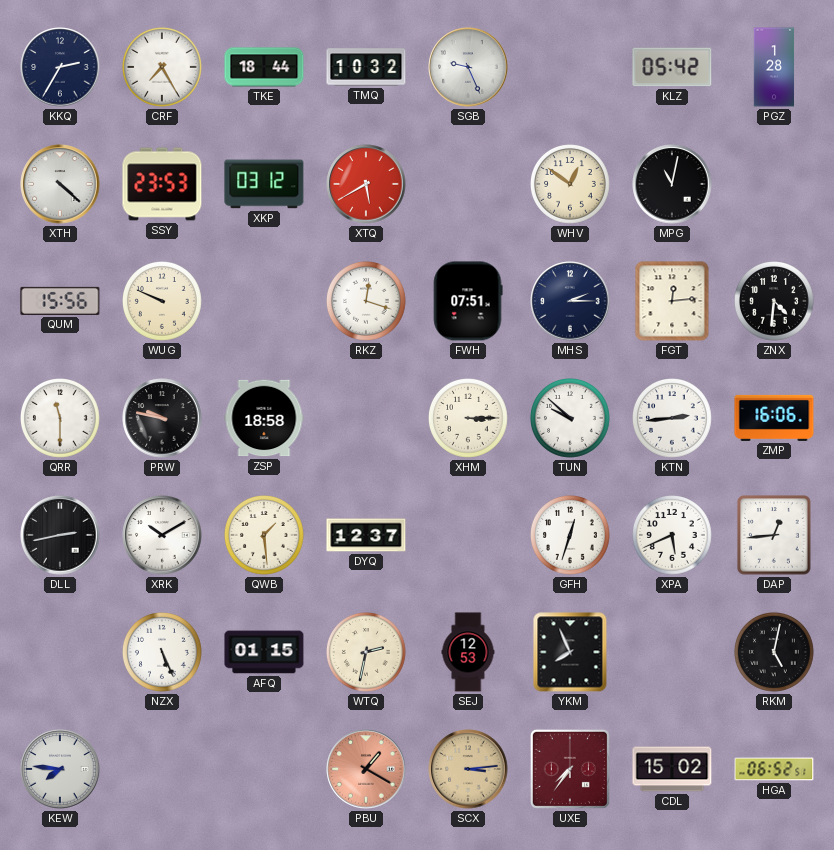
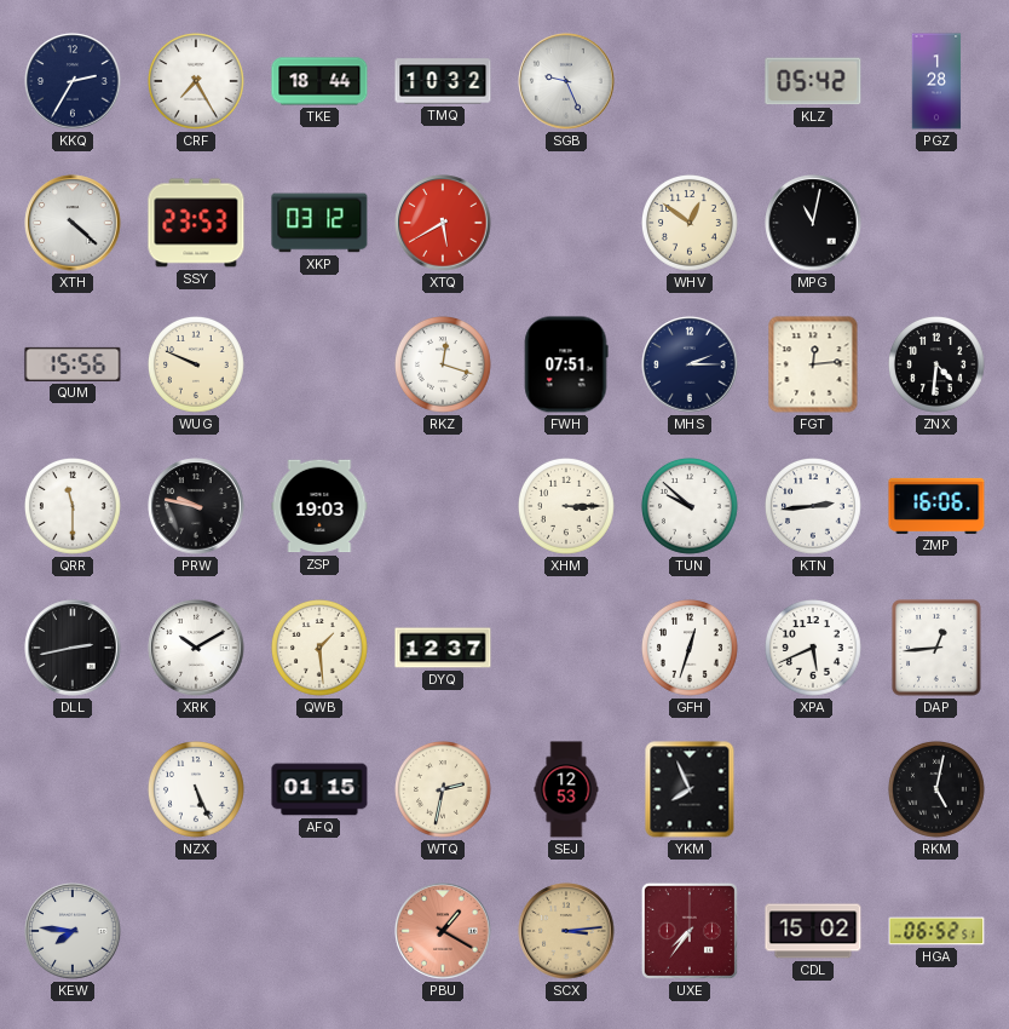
ZSP: 18:58 -> 19:03 (319, 506)
